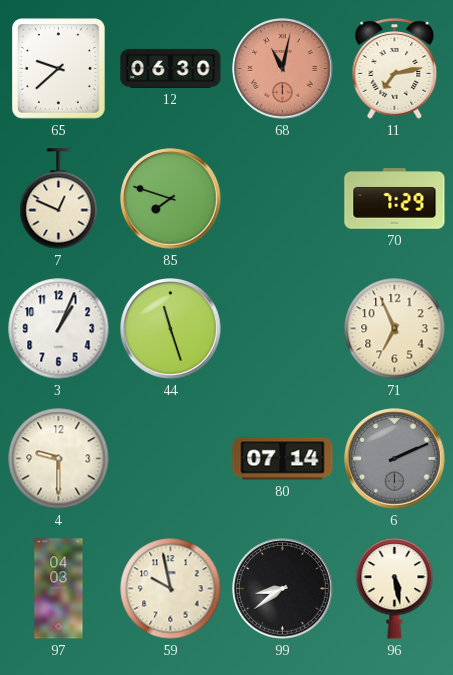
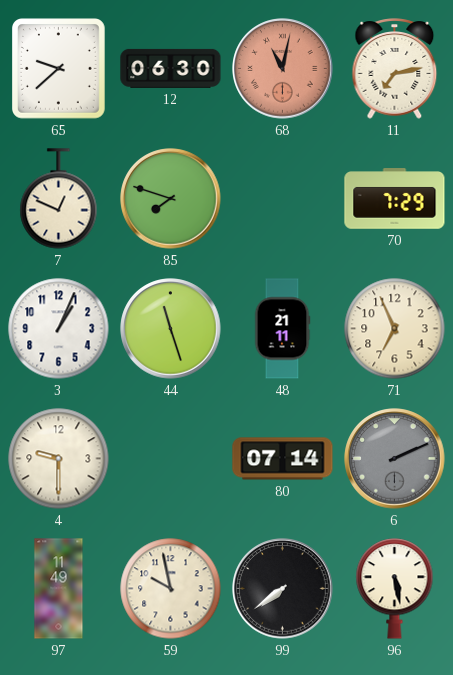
48: none -> 21:11 (282, 329)
97: 04:03 -> 11:49 (59, 589)
99: 8:39 -> 7:39 (283, 589)
